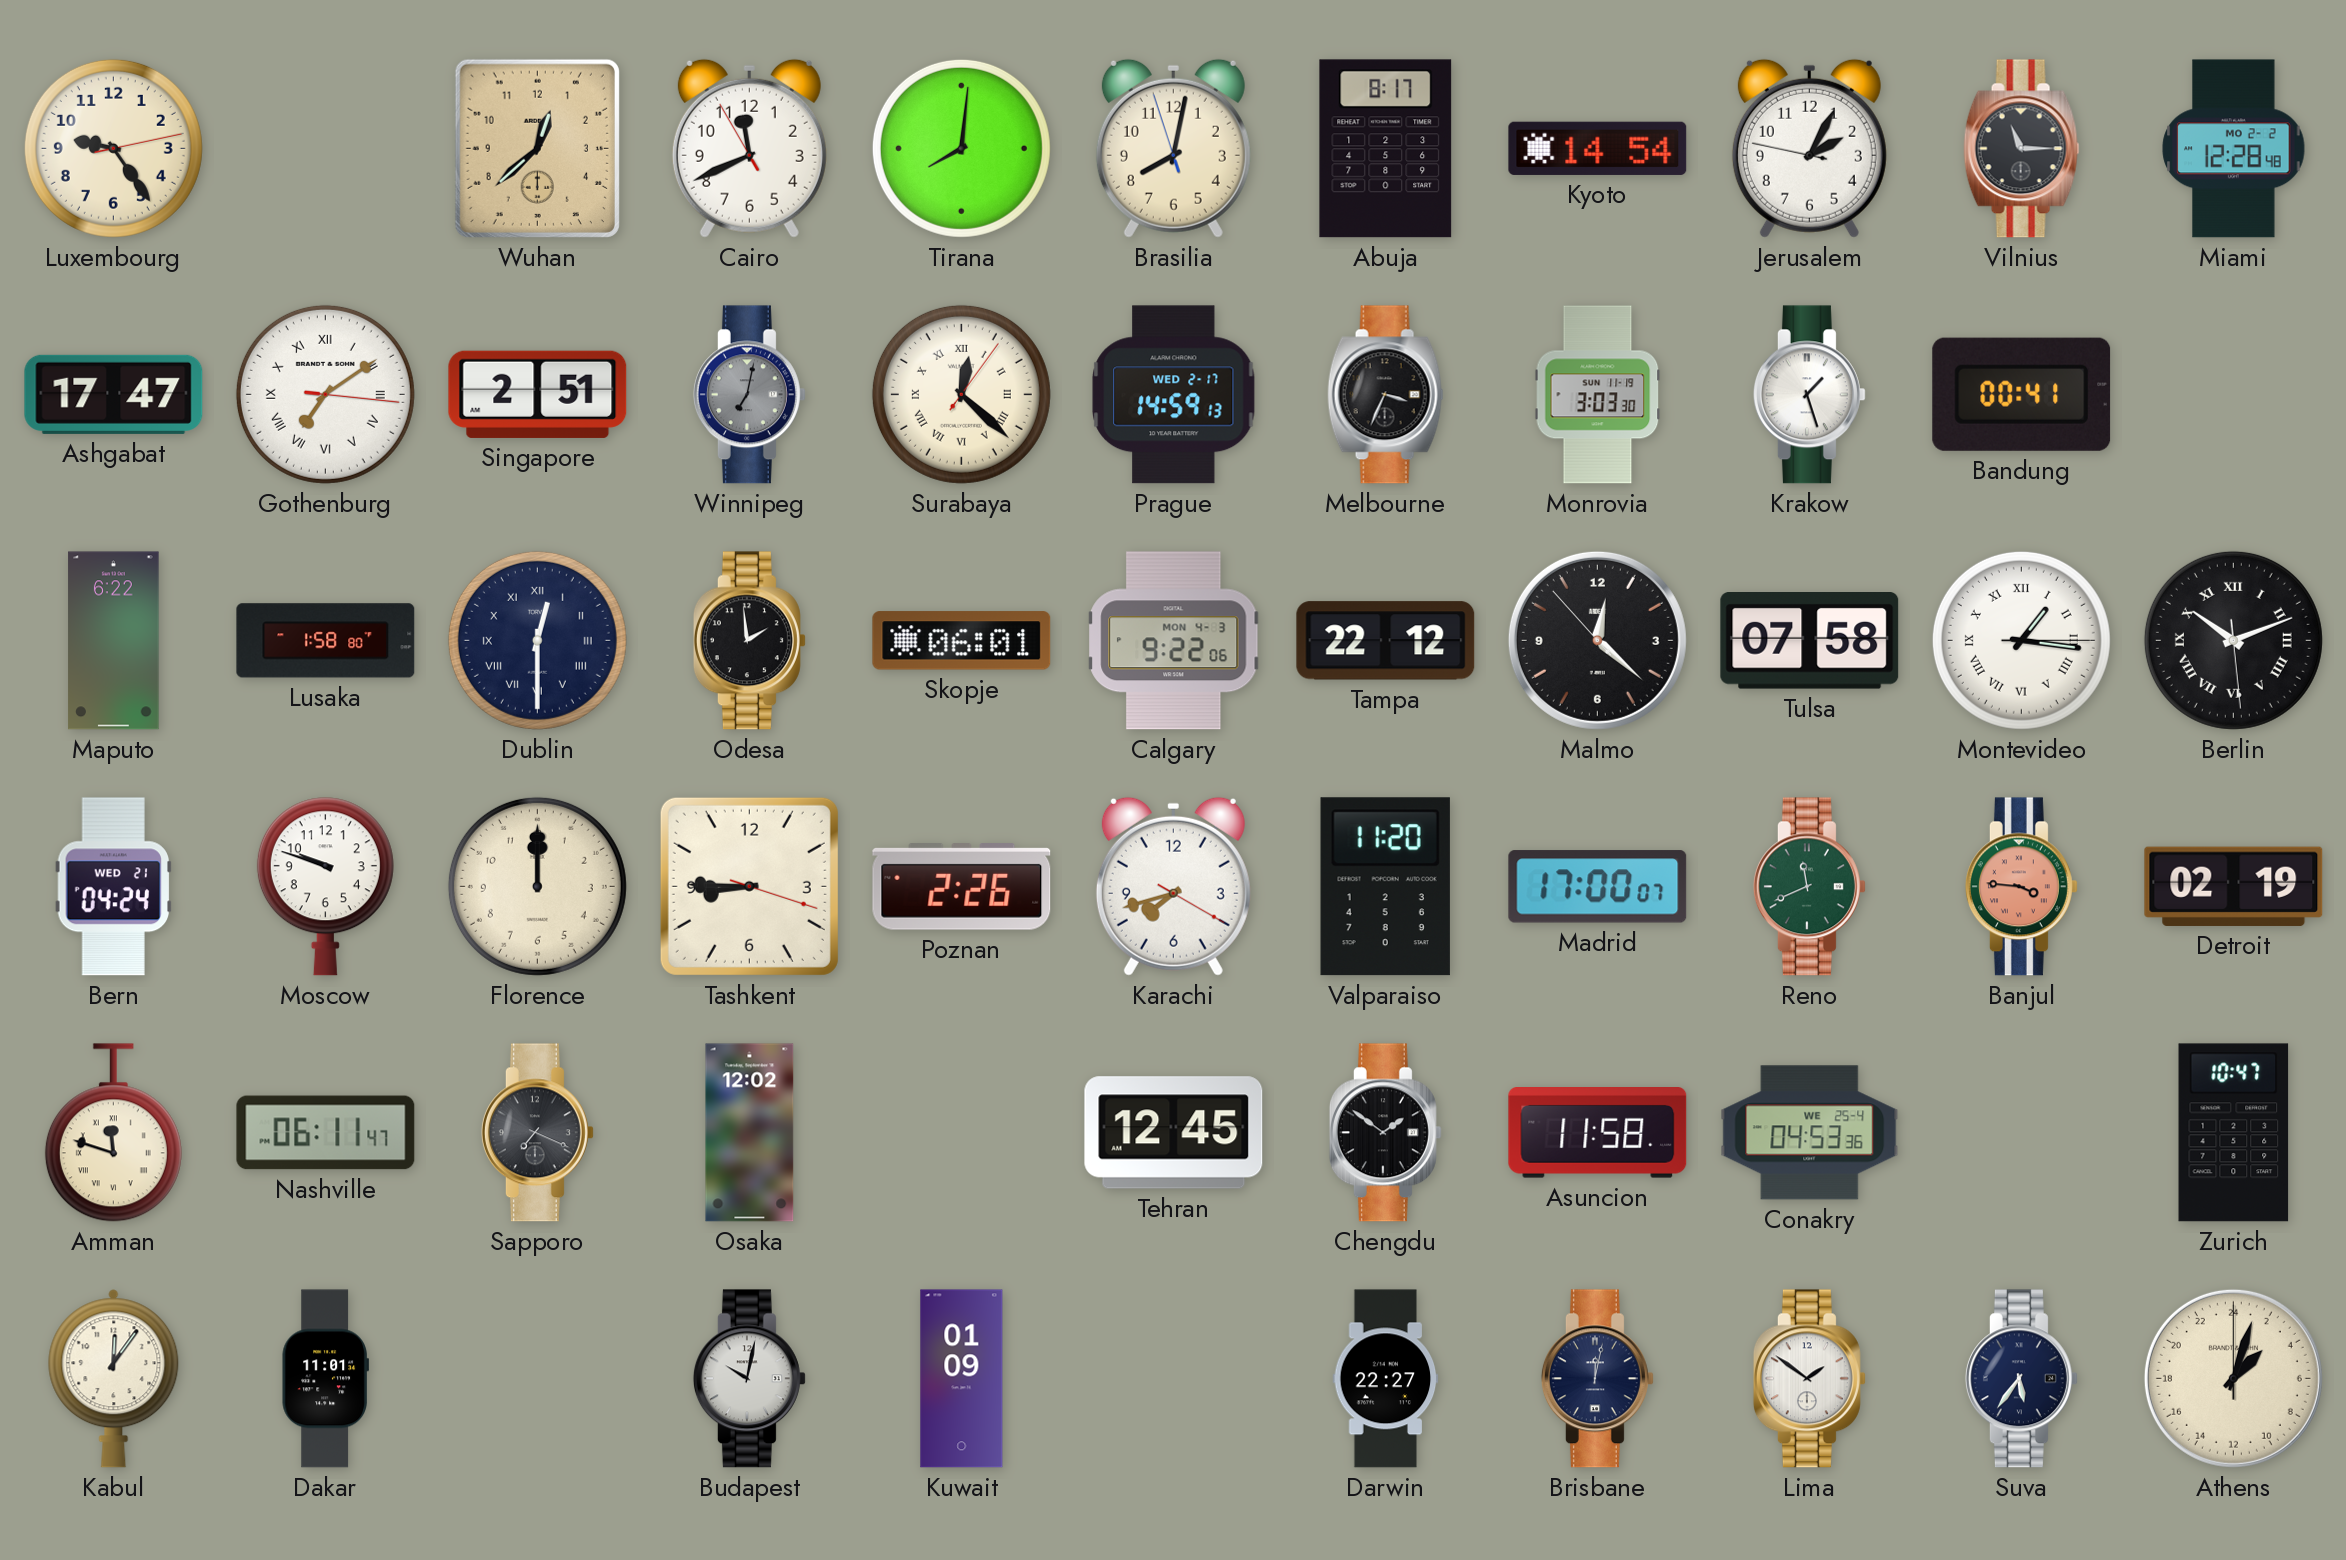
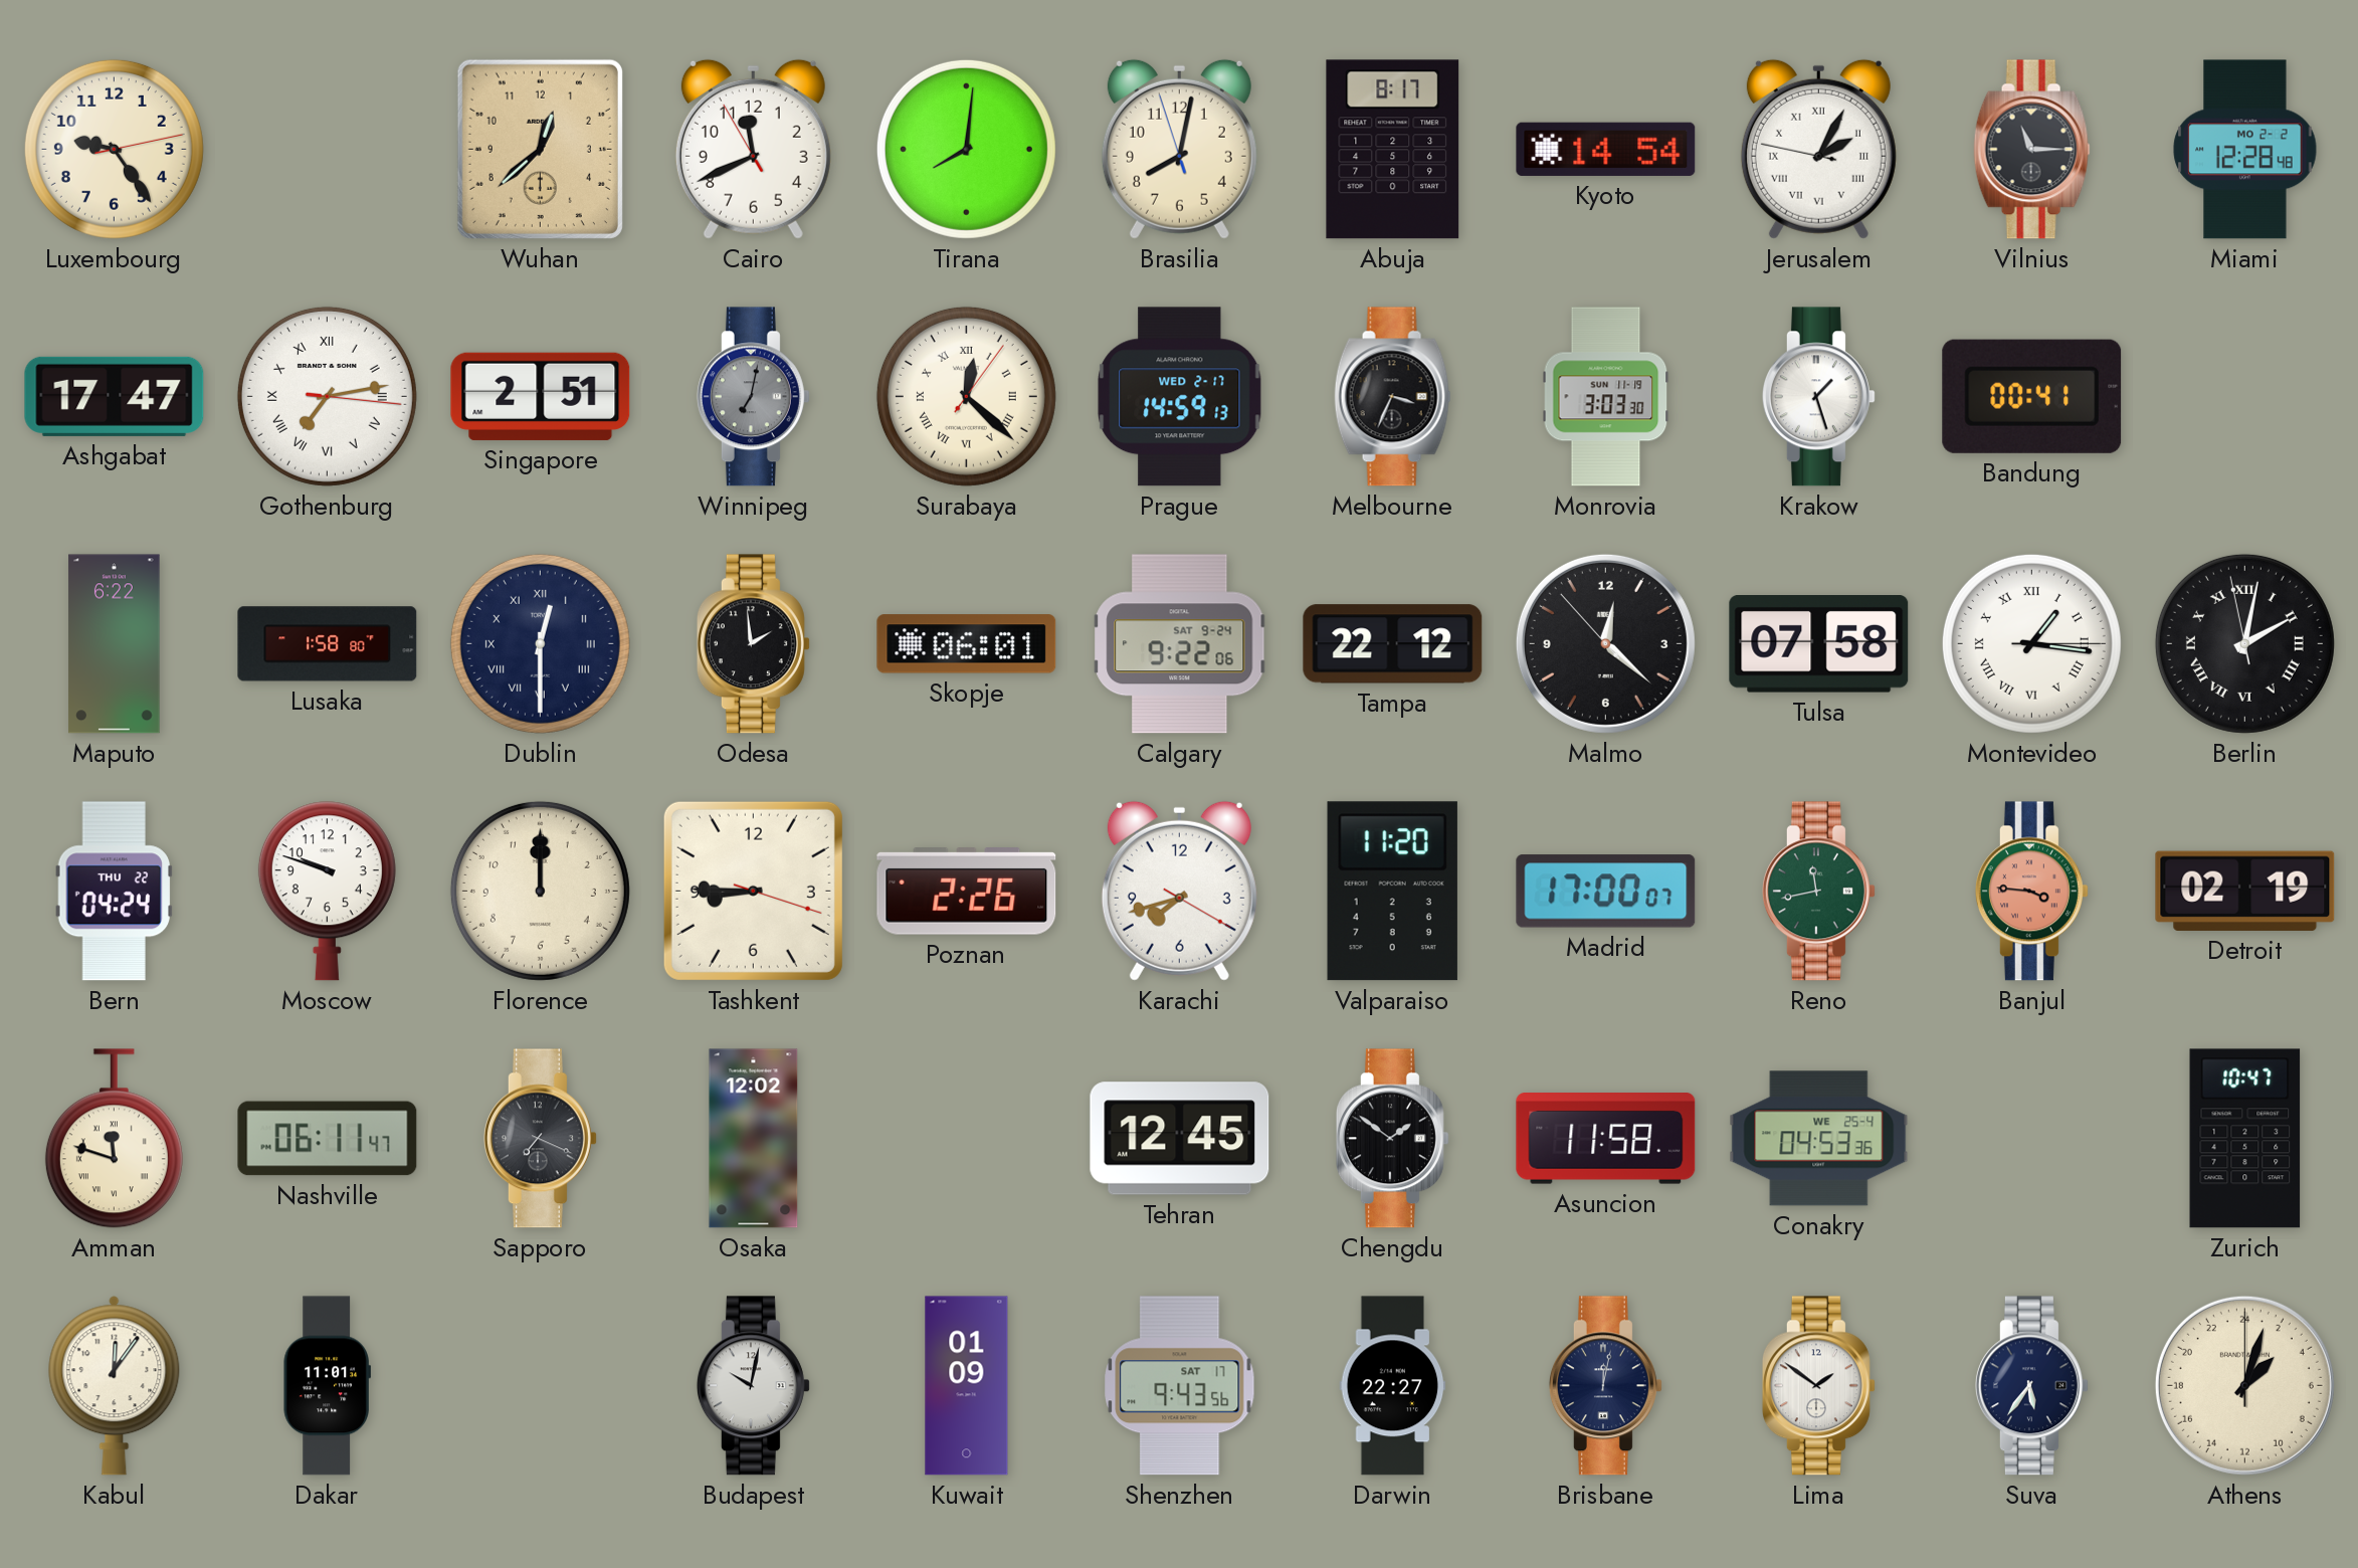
Jerusalem numerals: Arabic -> Roman (1818, 149)
Gothenburg: 7:09 -> 7:13 (327, 396)
Calgary date: MON 4-3 -> SAT 9-24 (1180, 644)
Berlin: 10:11 -> 2:01 (2244, 643)
Bern date: WED 21 -> THU 22 (115, 892)
Reno: 11:41 -> 11:43 (1818, 892)
Shenzhen: none -> 9:43 (1180, 1386)
